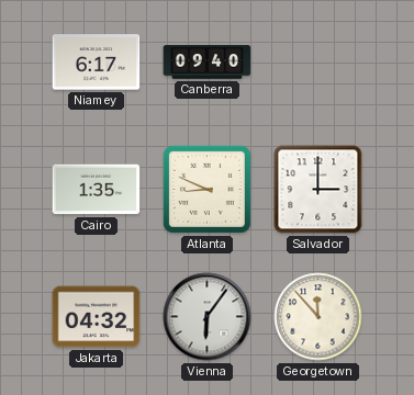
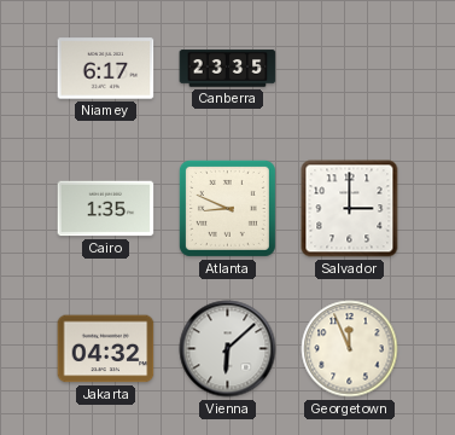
Canberra: 09:40 -> 23:35 (228, 69)
Vienna: 6:06 -> 6:08 (228, 349)
Georgetown: 11:53 -> 11:56 (350, 349)
